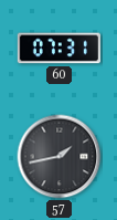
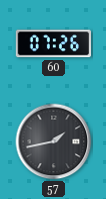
60: 07:31 -> 07:26 (53, 44)
